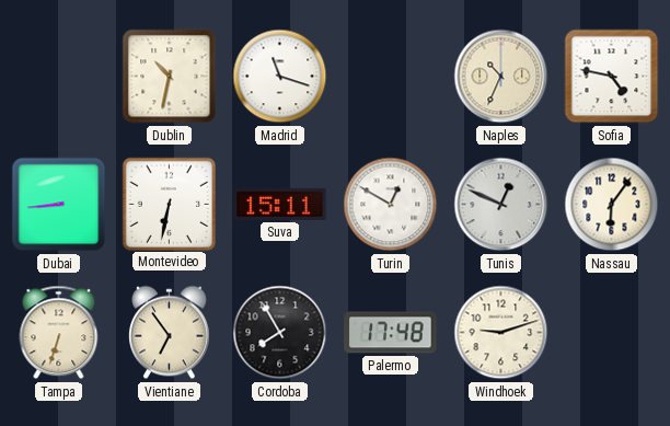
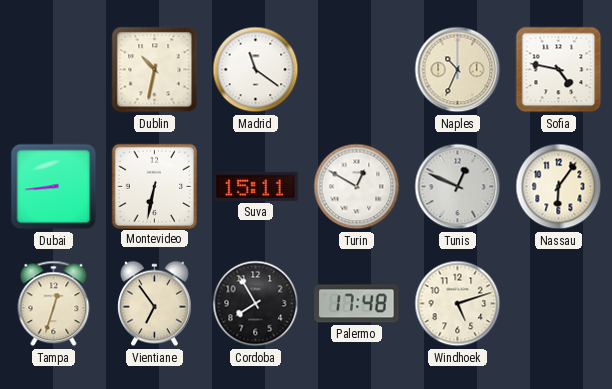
Madrid: 11:18 -> 11:21 (256, 70)
Tampa: 6:33 -> 12:33 (54, 304)
Windhoek: 9:12 -> 5:12 (458, 304)
